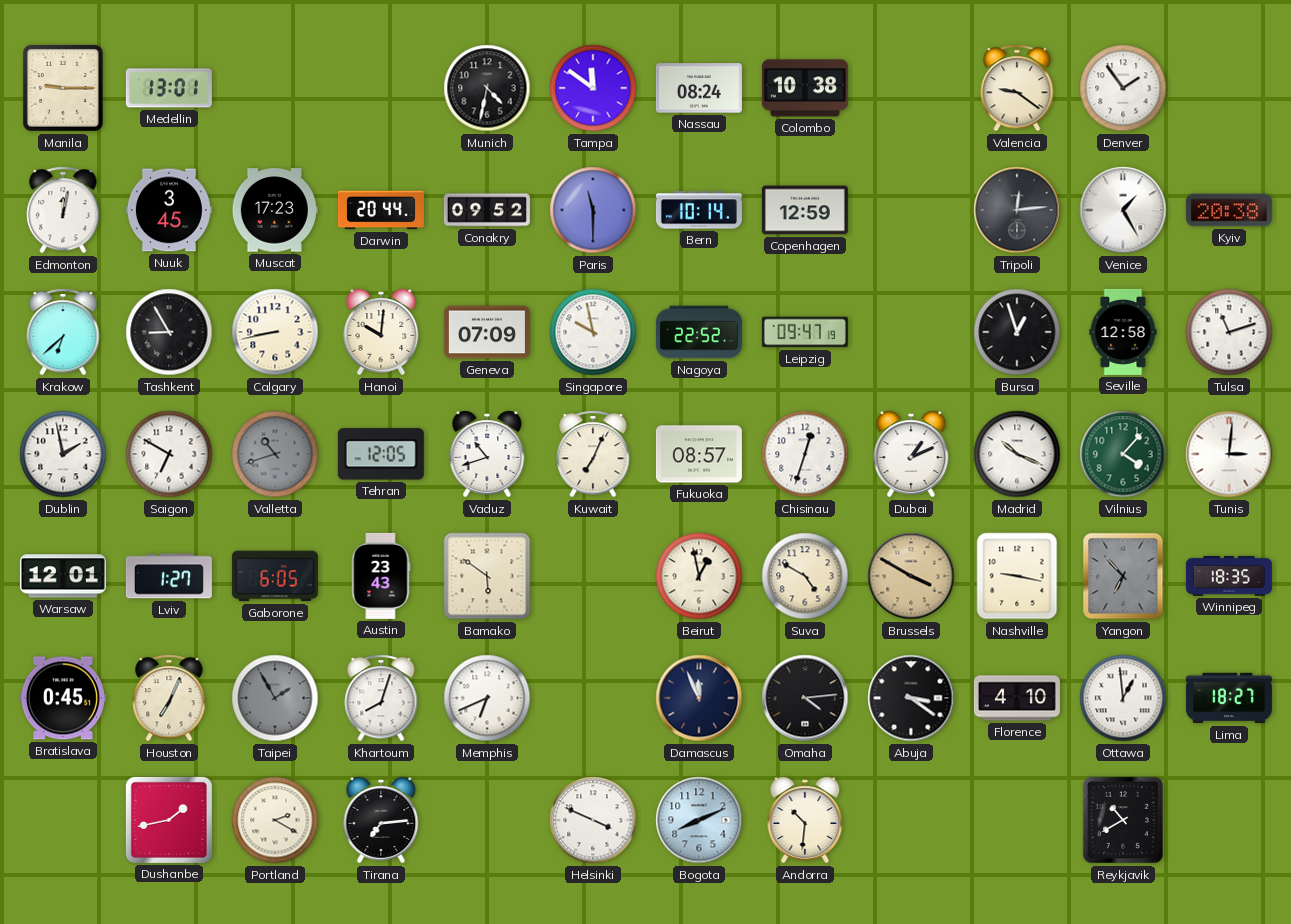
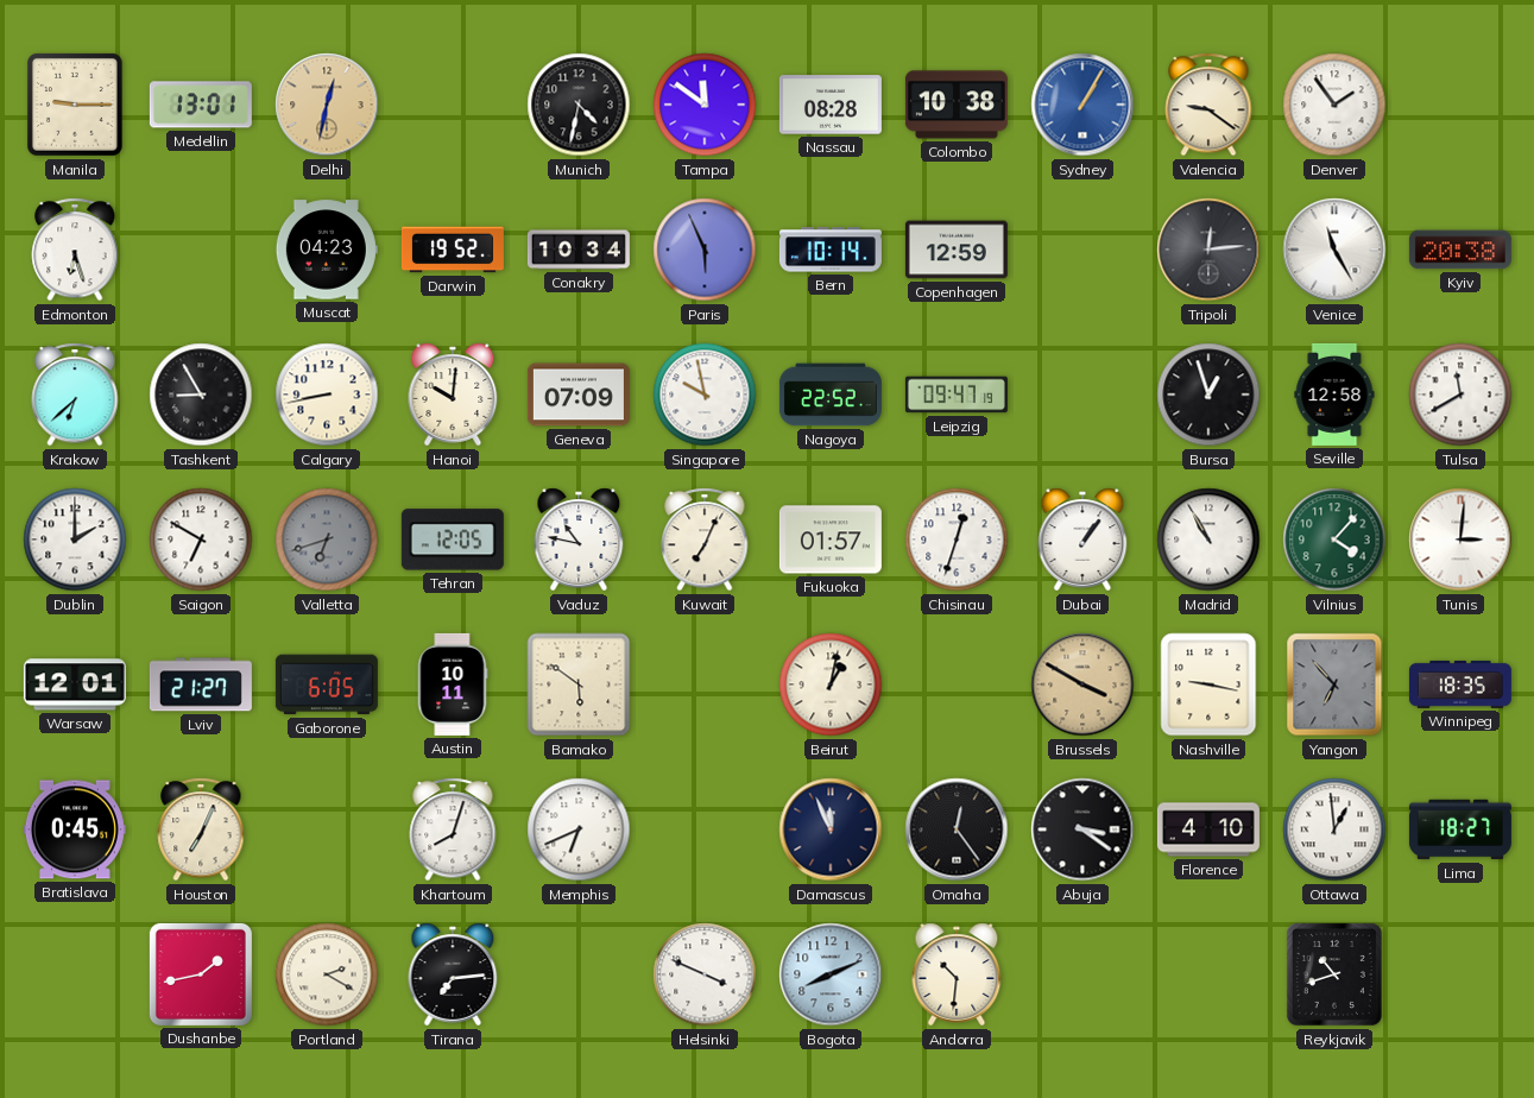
Delhi: none -> 12:32 (327, 105)
Nassau: 08:24 -> 08:28 (831, 105)
Sydney: none -> 1:05 (1082, 105)
Edmonton: 12:02 -> 6:27 (75, 250)
Nuuk: 3:45 -> none (169, 210)
Muscat: 17:23 -> 04:23 (327, 250)
Darwin: 20:44 -> 19:52 (453, 250)
Conakry: 09:52 -> 10:34 (579, 250)
Paris: 11:30 -> 5:56 (705, 250)
Venice: 1:25 -> 11:25 (1334, 250)
Tulsa: 11:12 -> 11:40 (1460, 395)
Dublin: 1:58 -> 2:00 (75, 539)
Valletta: 10:42 -> 6:42 (327, 539)
Vaduz: 10:42 -> 10:47 (579, 539)
Fukuoka: 08:57 -> 01:57 (831, 539)
Dubai: 1:11 -> 1:06 (1082, 539)
Madrid: 10:19 -> 10:55 (1208, 539)
Lviv: 1:27 -> 21:27 (201, 684)
Austin: 23:43 -> 10:11 (453, 684)
Beirut: 12:58 -> 1:02 (831, 684)
Suva: 4:50 -> none (805, 576)
Taipei: 1:55 -> none (275, 698)
Omaha: 4:14 -> 12:24 (957, 829)
Reykjavik: 10:40 -> 10:42 (1334, 974)
